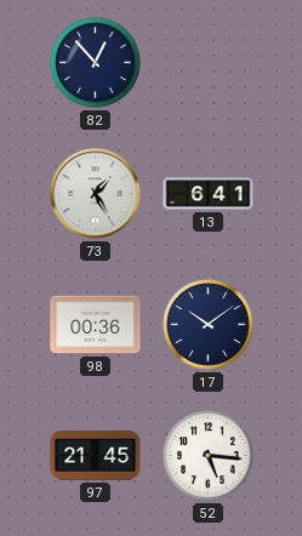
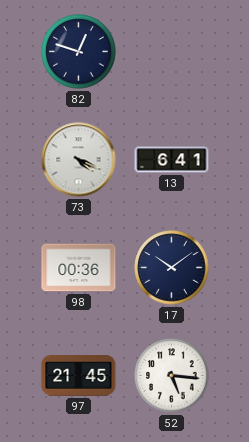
82: 12:53 -> 12:48 (79, 52)
73: 1:25 -> 4:19 (79, 160)
